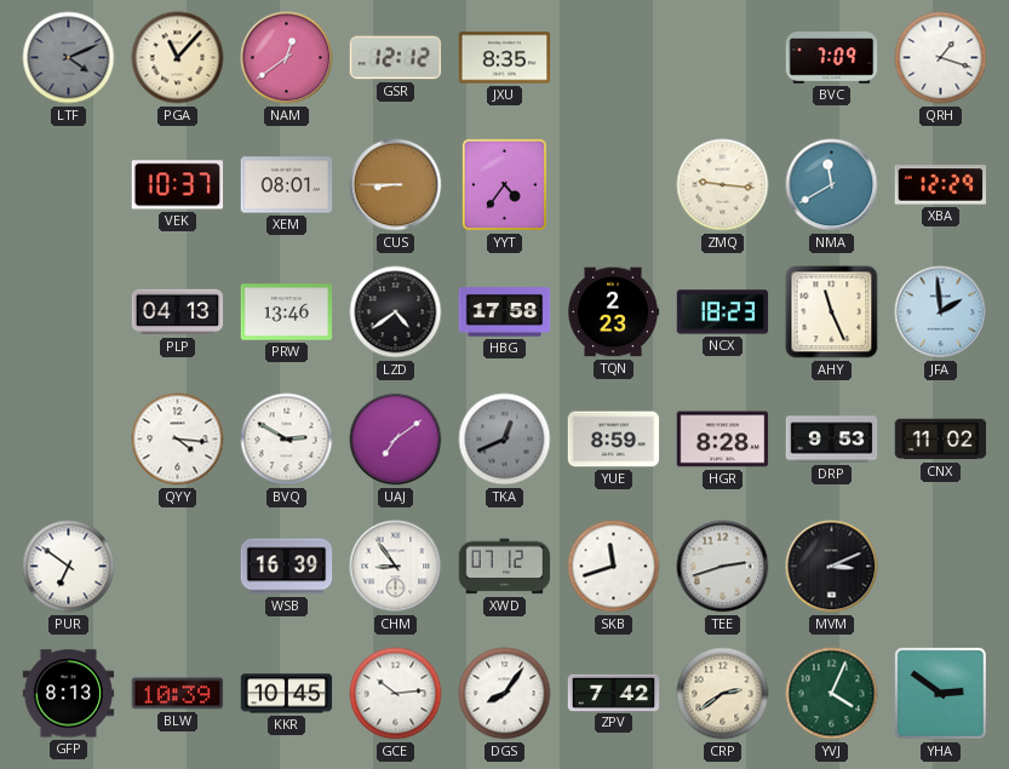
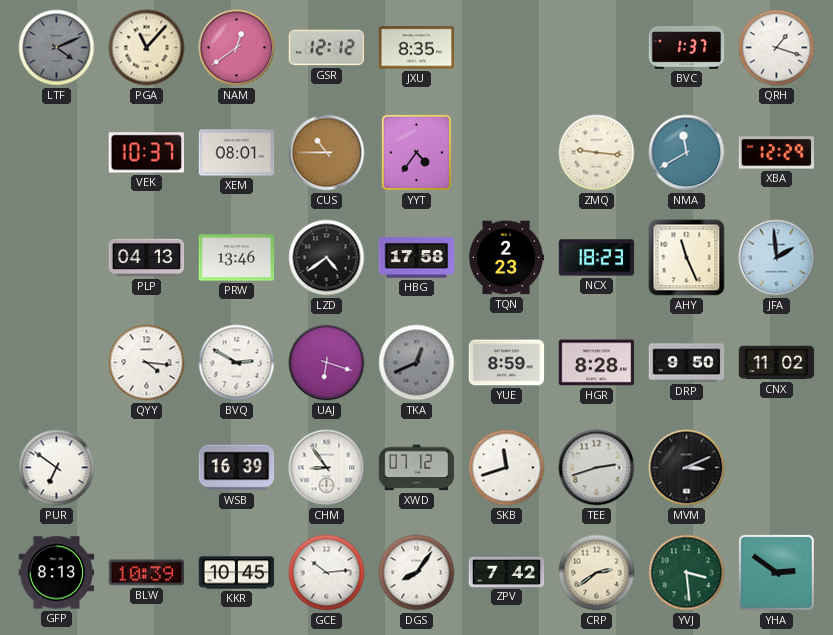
BVC: 7:09 -> 1:37 (687, 48)
CUS: 8:45 -> 10:45 (327, 153)
UAJ: 7:09 -> 6:18 (327, 363)
DRP: 9:53 -> 9:50 (687, 363)
YVJ: 4:04 -> 3:29 (687, 573)
